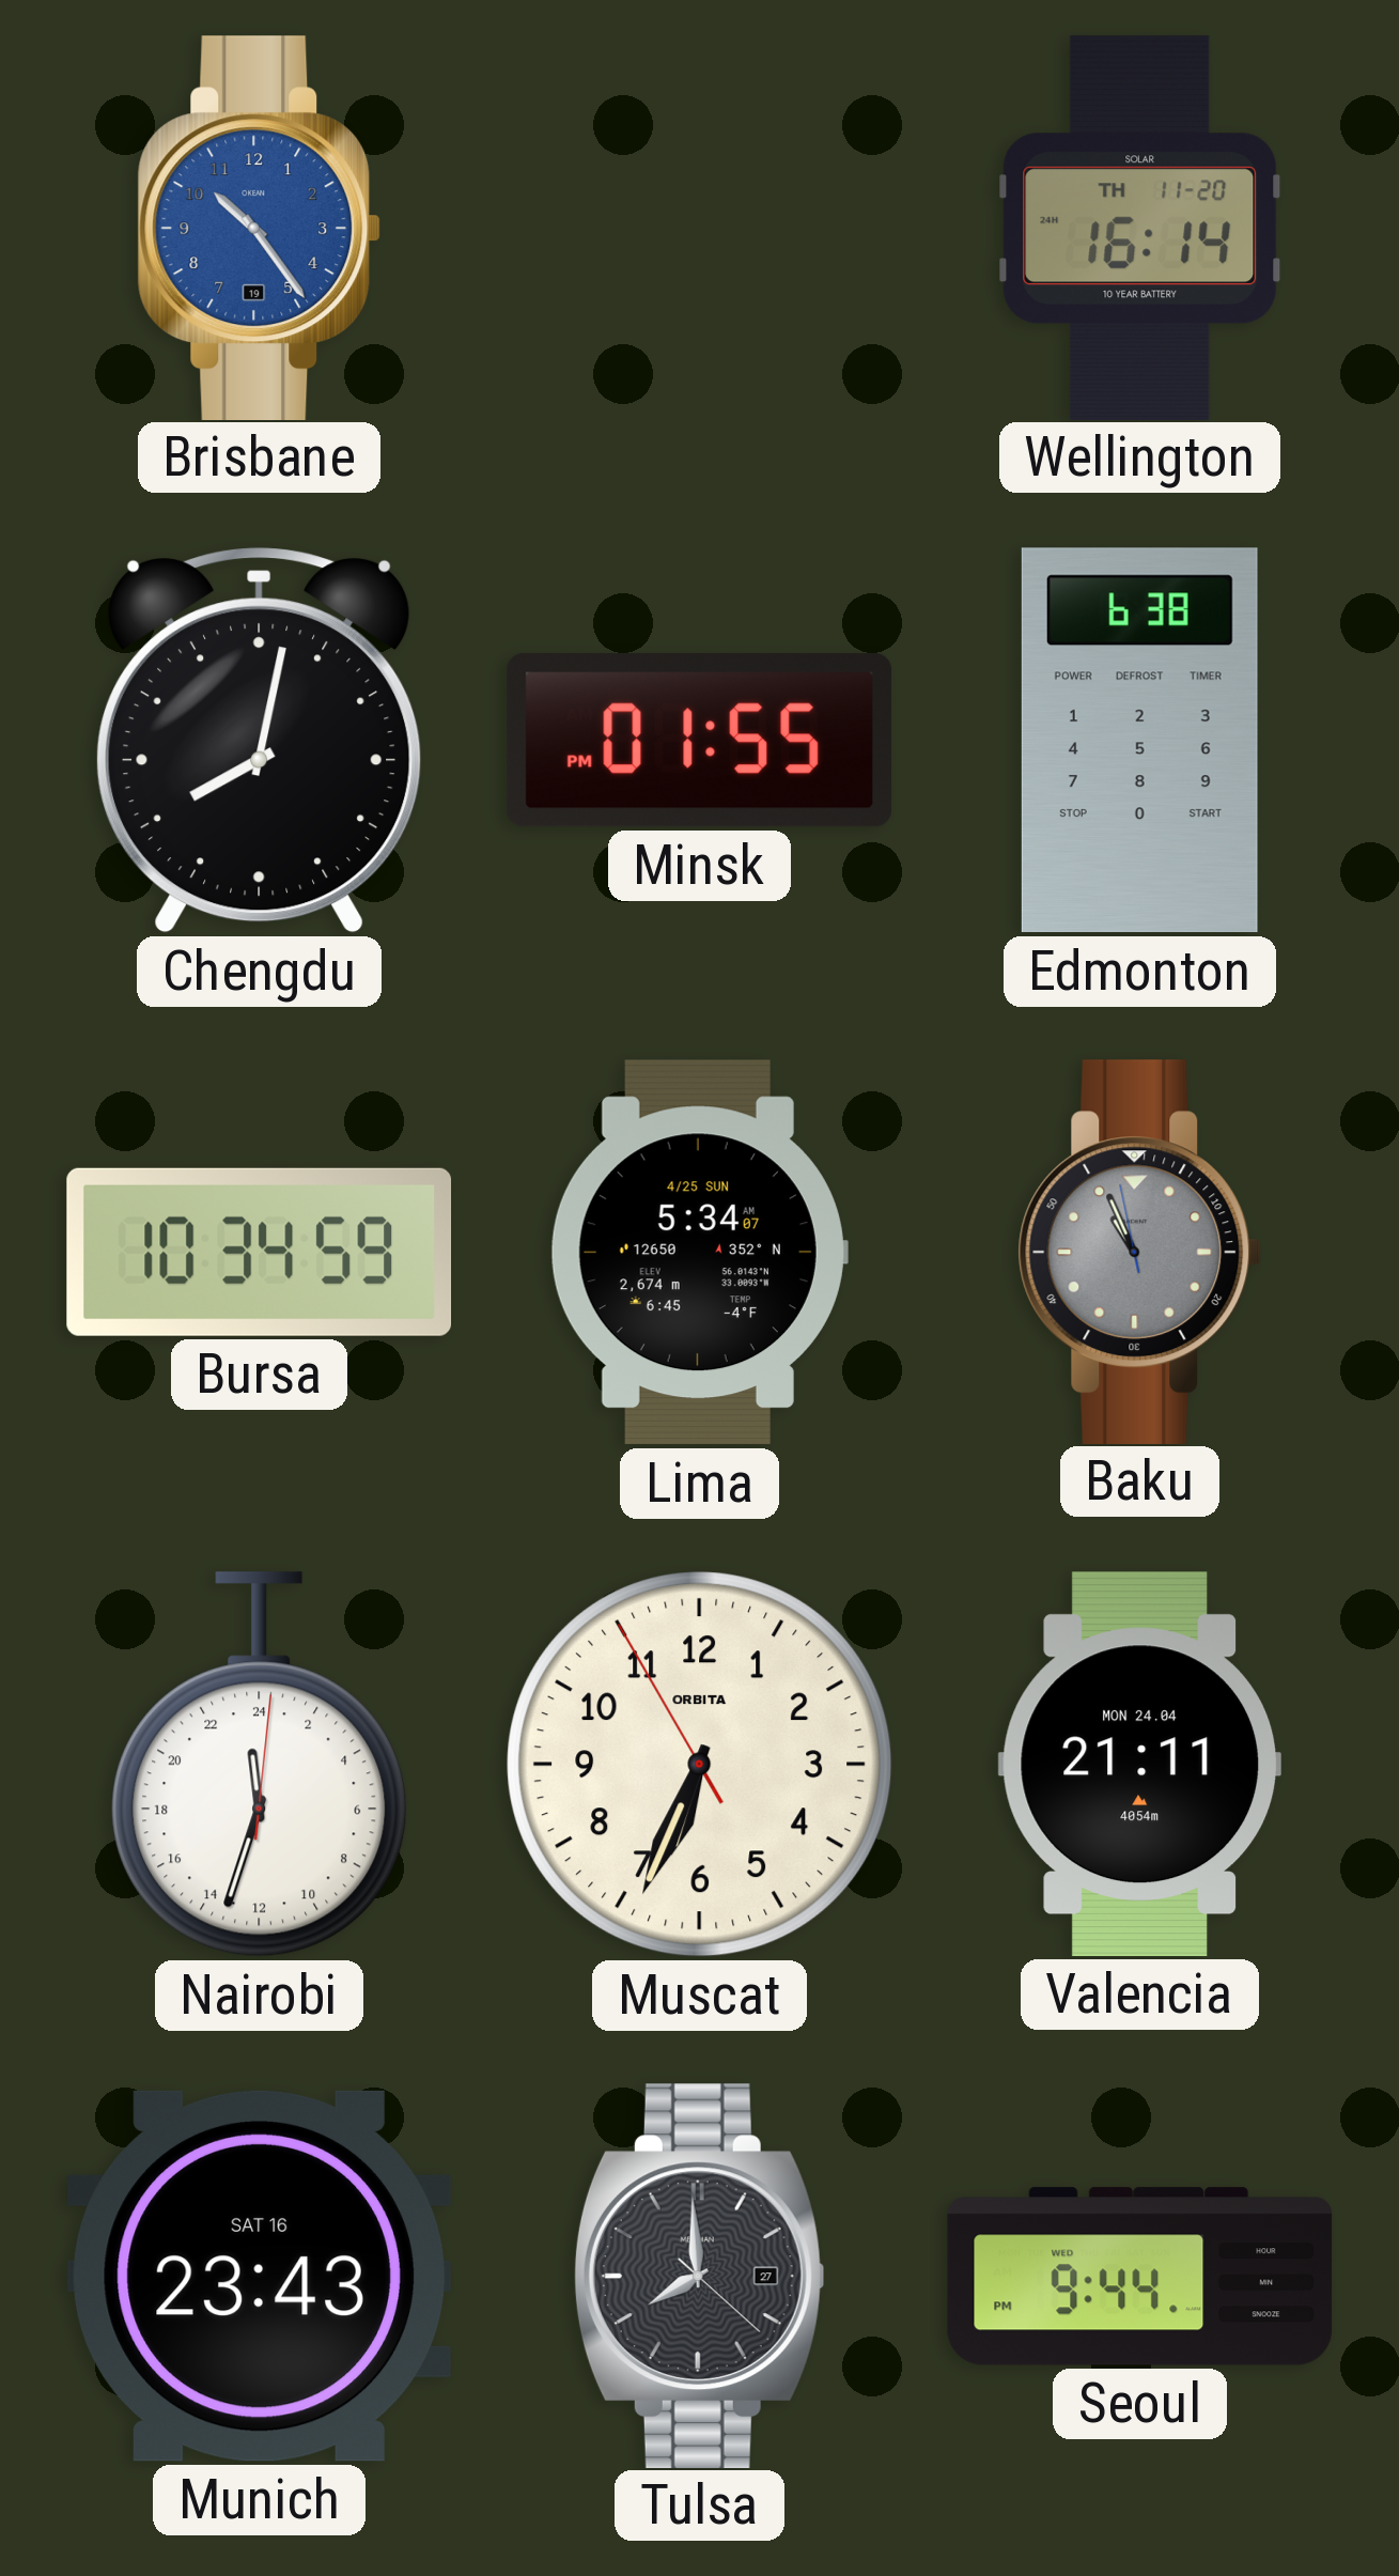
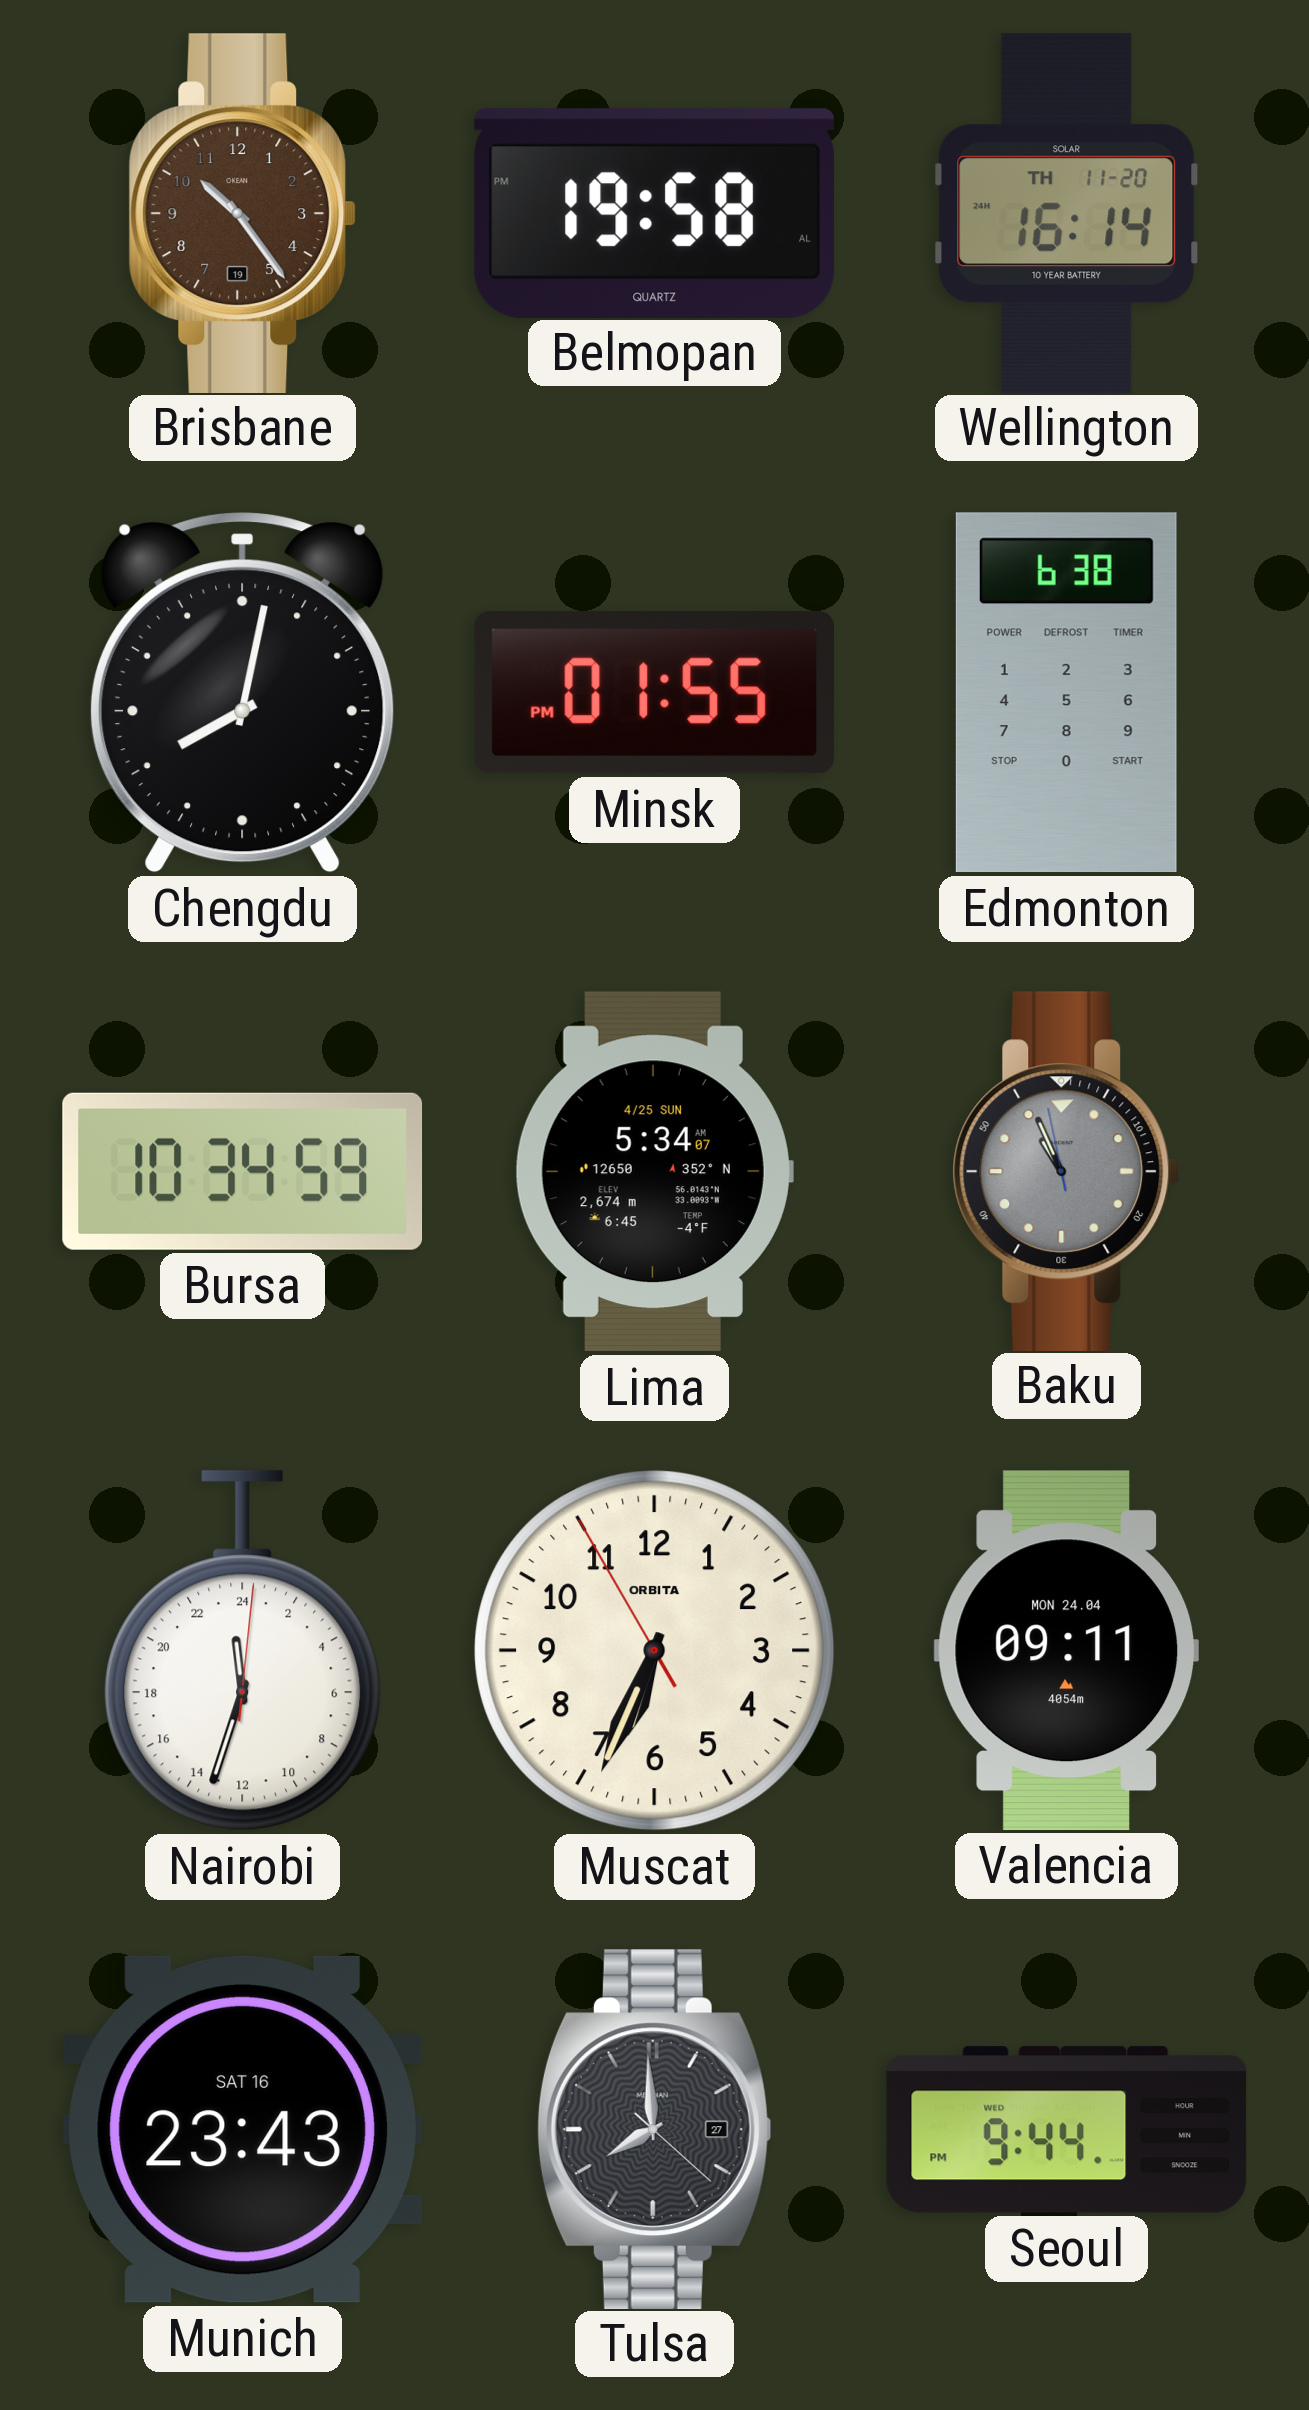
Brisbane dial: blue -> brown (243, 213)
Belmopan: none -> 19:58 (654, 213)
Valencia: 21:11 -> 09:11 (1066, 1650)
